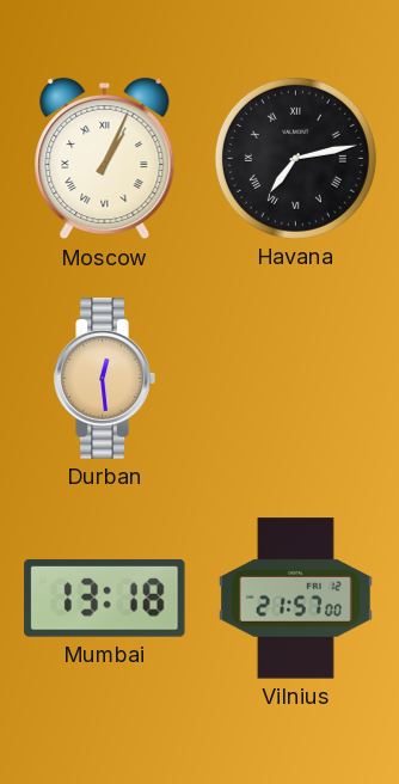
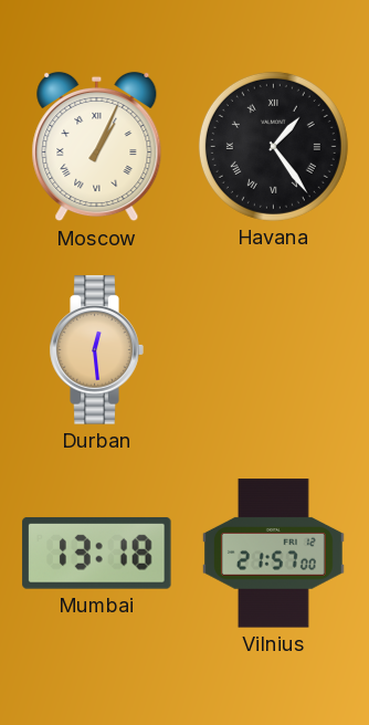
Havana: 7:13 -> 1:24 (273, 146)
